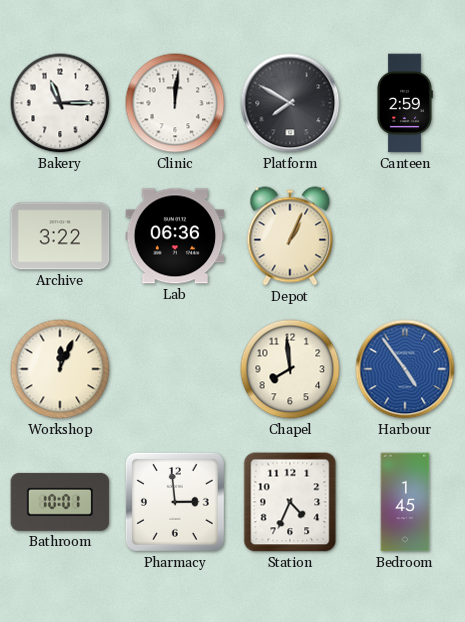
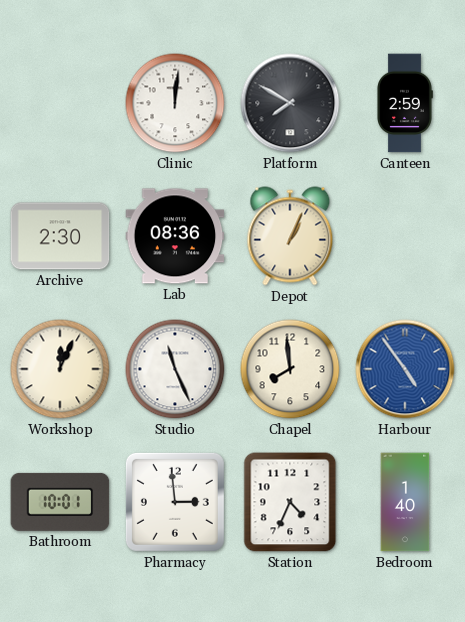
Bakery: 11:15 -> none (60, 103)
Archive: 3:22 -> 2:30 (60, 236)
Lab: 06:36 -> 08:36 (175, 236)
Studio: none -> 11:26 (175, 369)
Bedroom: 1:45 -> 1:40 (405, 502)
